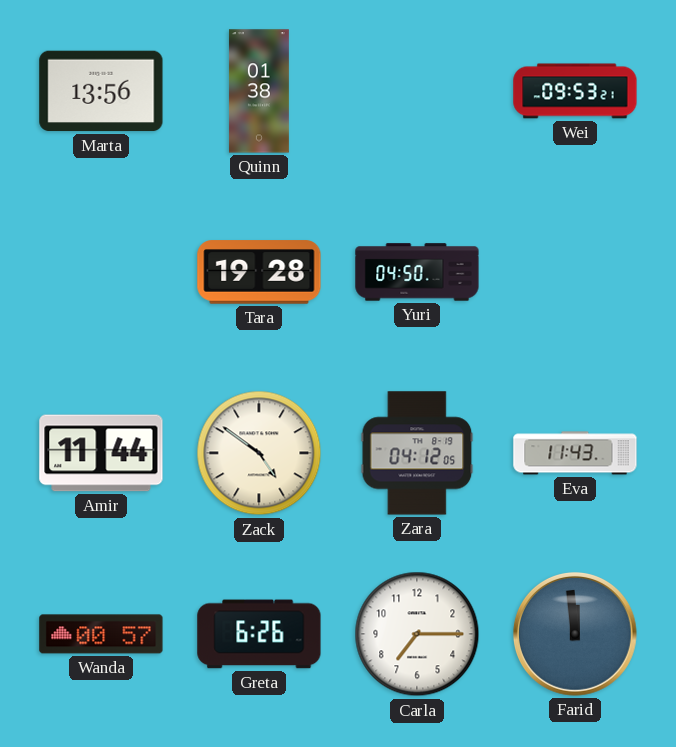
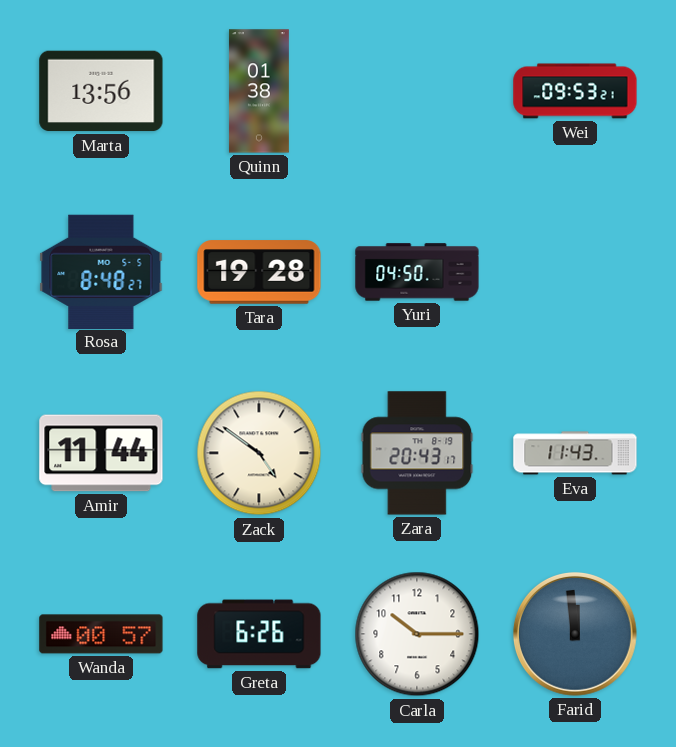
Rosa: none -> 8:48 (101, 271)
Zara: 04:12 -> 20:43 (417, 453)
Carla: 7:15 -> 10:15 (417, 634)
